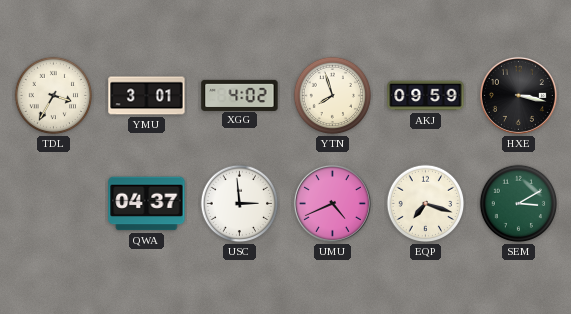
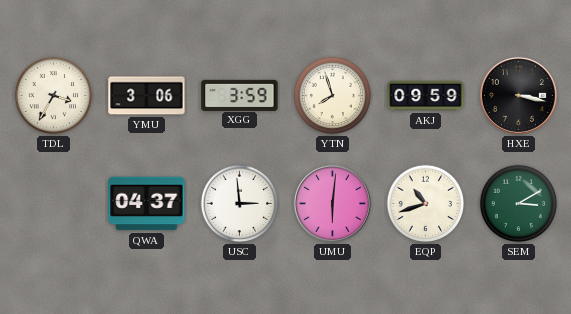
YMU: 3:01 -> 3:06 (147, 96)
XGG: 4:02 -> 3:59 (240, 95)
UMU: 4:41 -> 6:01 (332, 203)
EQP: 7:18 -> 10:42 (426, 204)
